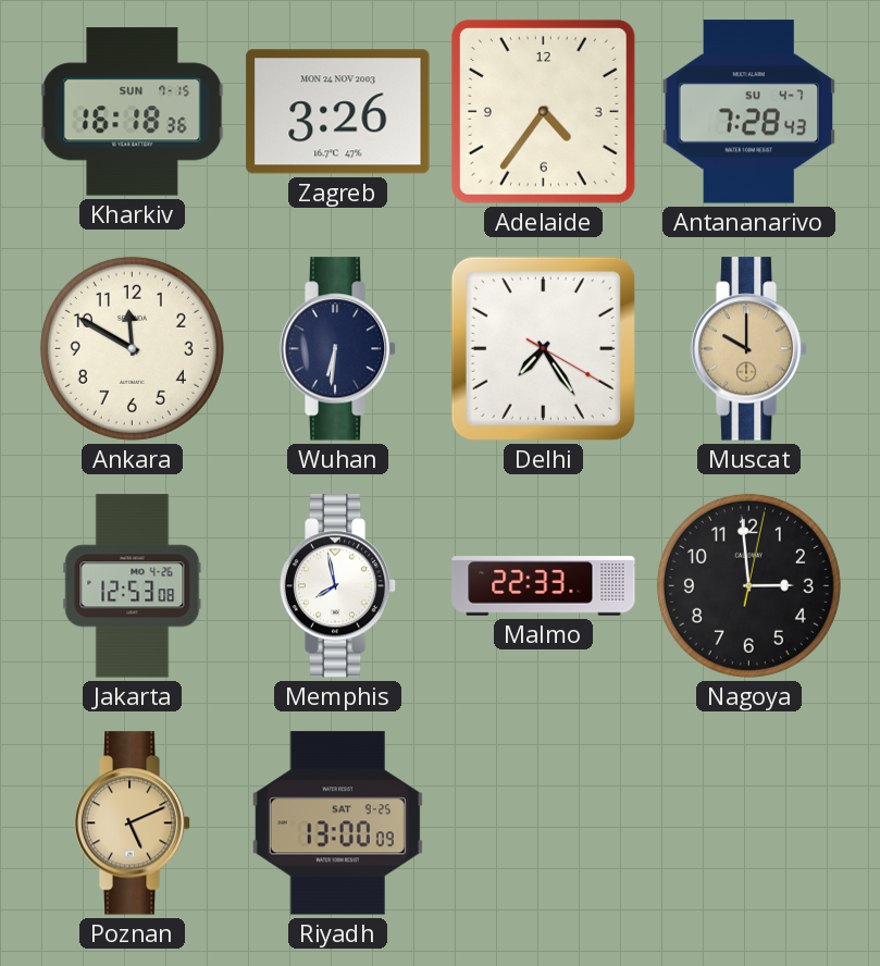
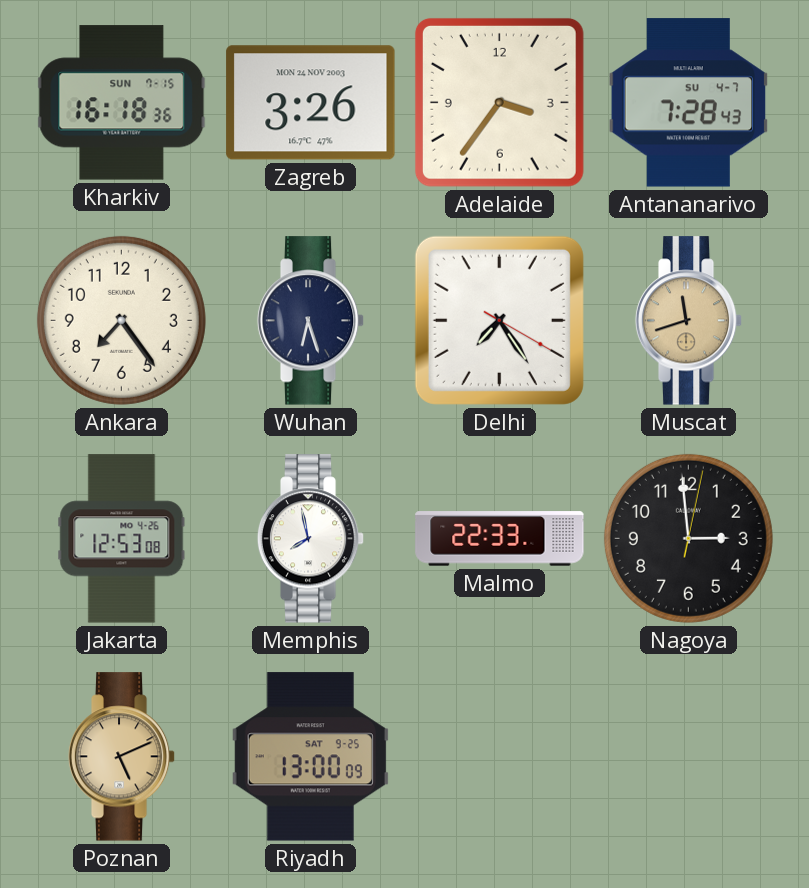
Adelaide: 4:36 -> 3:36 (499, 102)
Ankara: 11:50 -> 7:24 (121, 320)
Wuhan: 6:31 -> 6:27 (311, 321)
Muscat: 10:00 -> 11:42 (689, 321)
